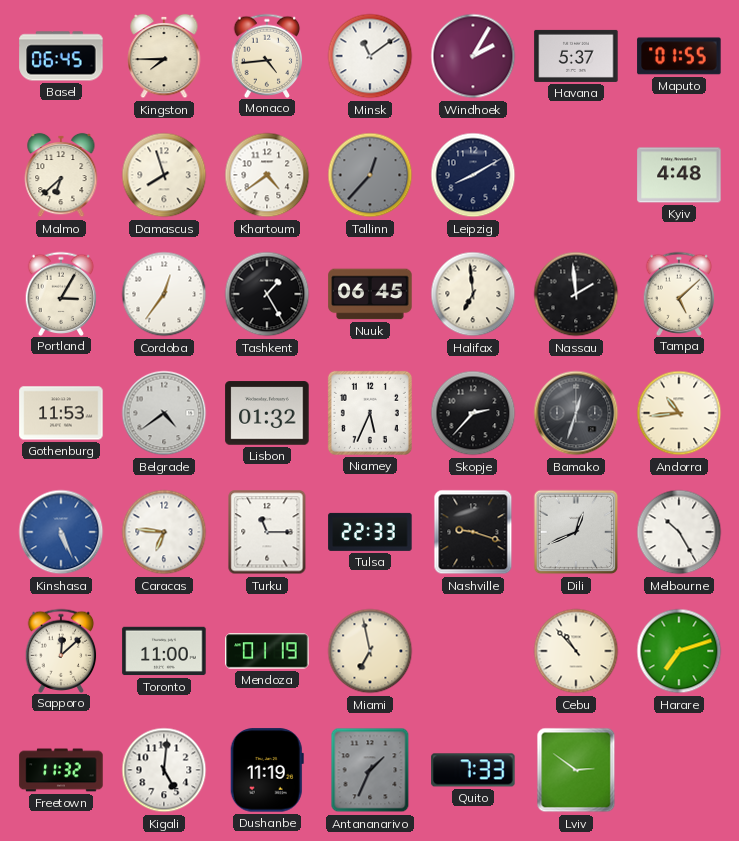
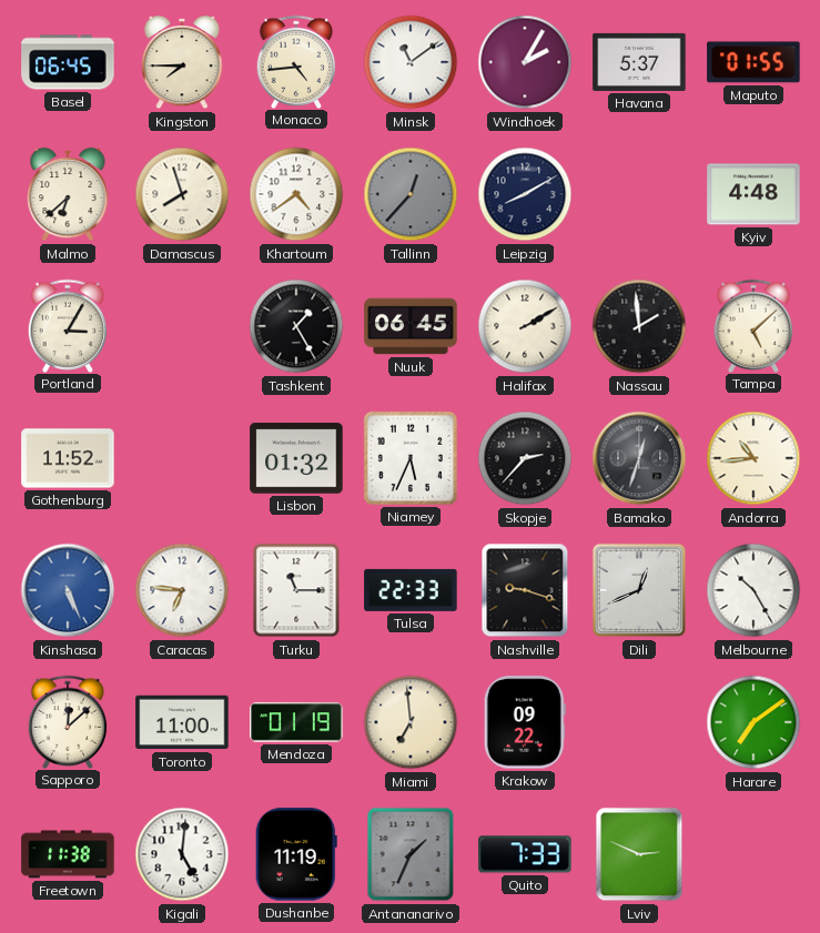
Cordoba: 12:36 -> none (164, 294)
Halifax: 6:59 -> 2:10 (525, 326)
Gothenburg: 11:53 -> 11:52 (68, 458)
Belgrade: 4:39 -> none (164, 413)
Miami: 6:58 -> 6:59 (411, 722)
Krakow: none -> 09:22 (525, 722)
Cebu: 10:53 -> none (576, 651)
Harare: 7:12 -> 7:09 (753, 722)
Freetown: 11:32 -> 11:38 (68, 854)
Lviv: 2:51 -> 2:49 (639, 854)
